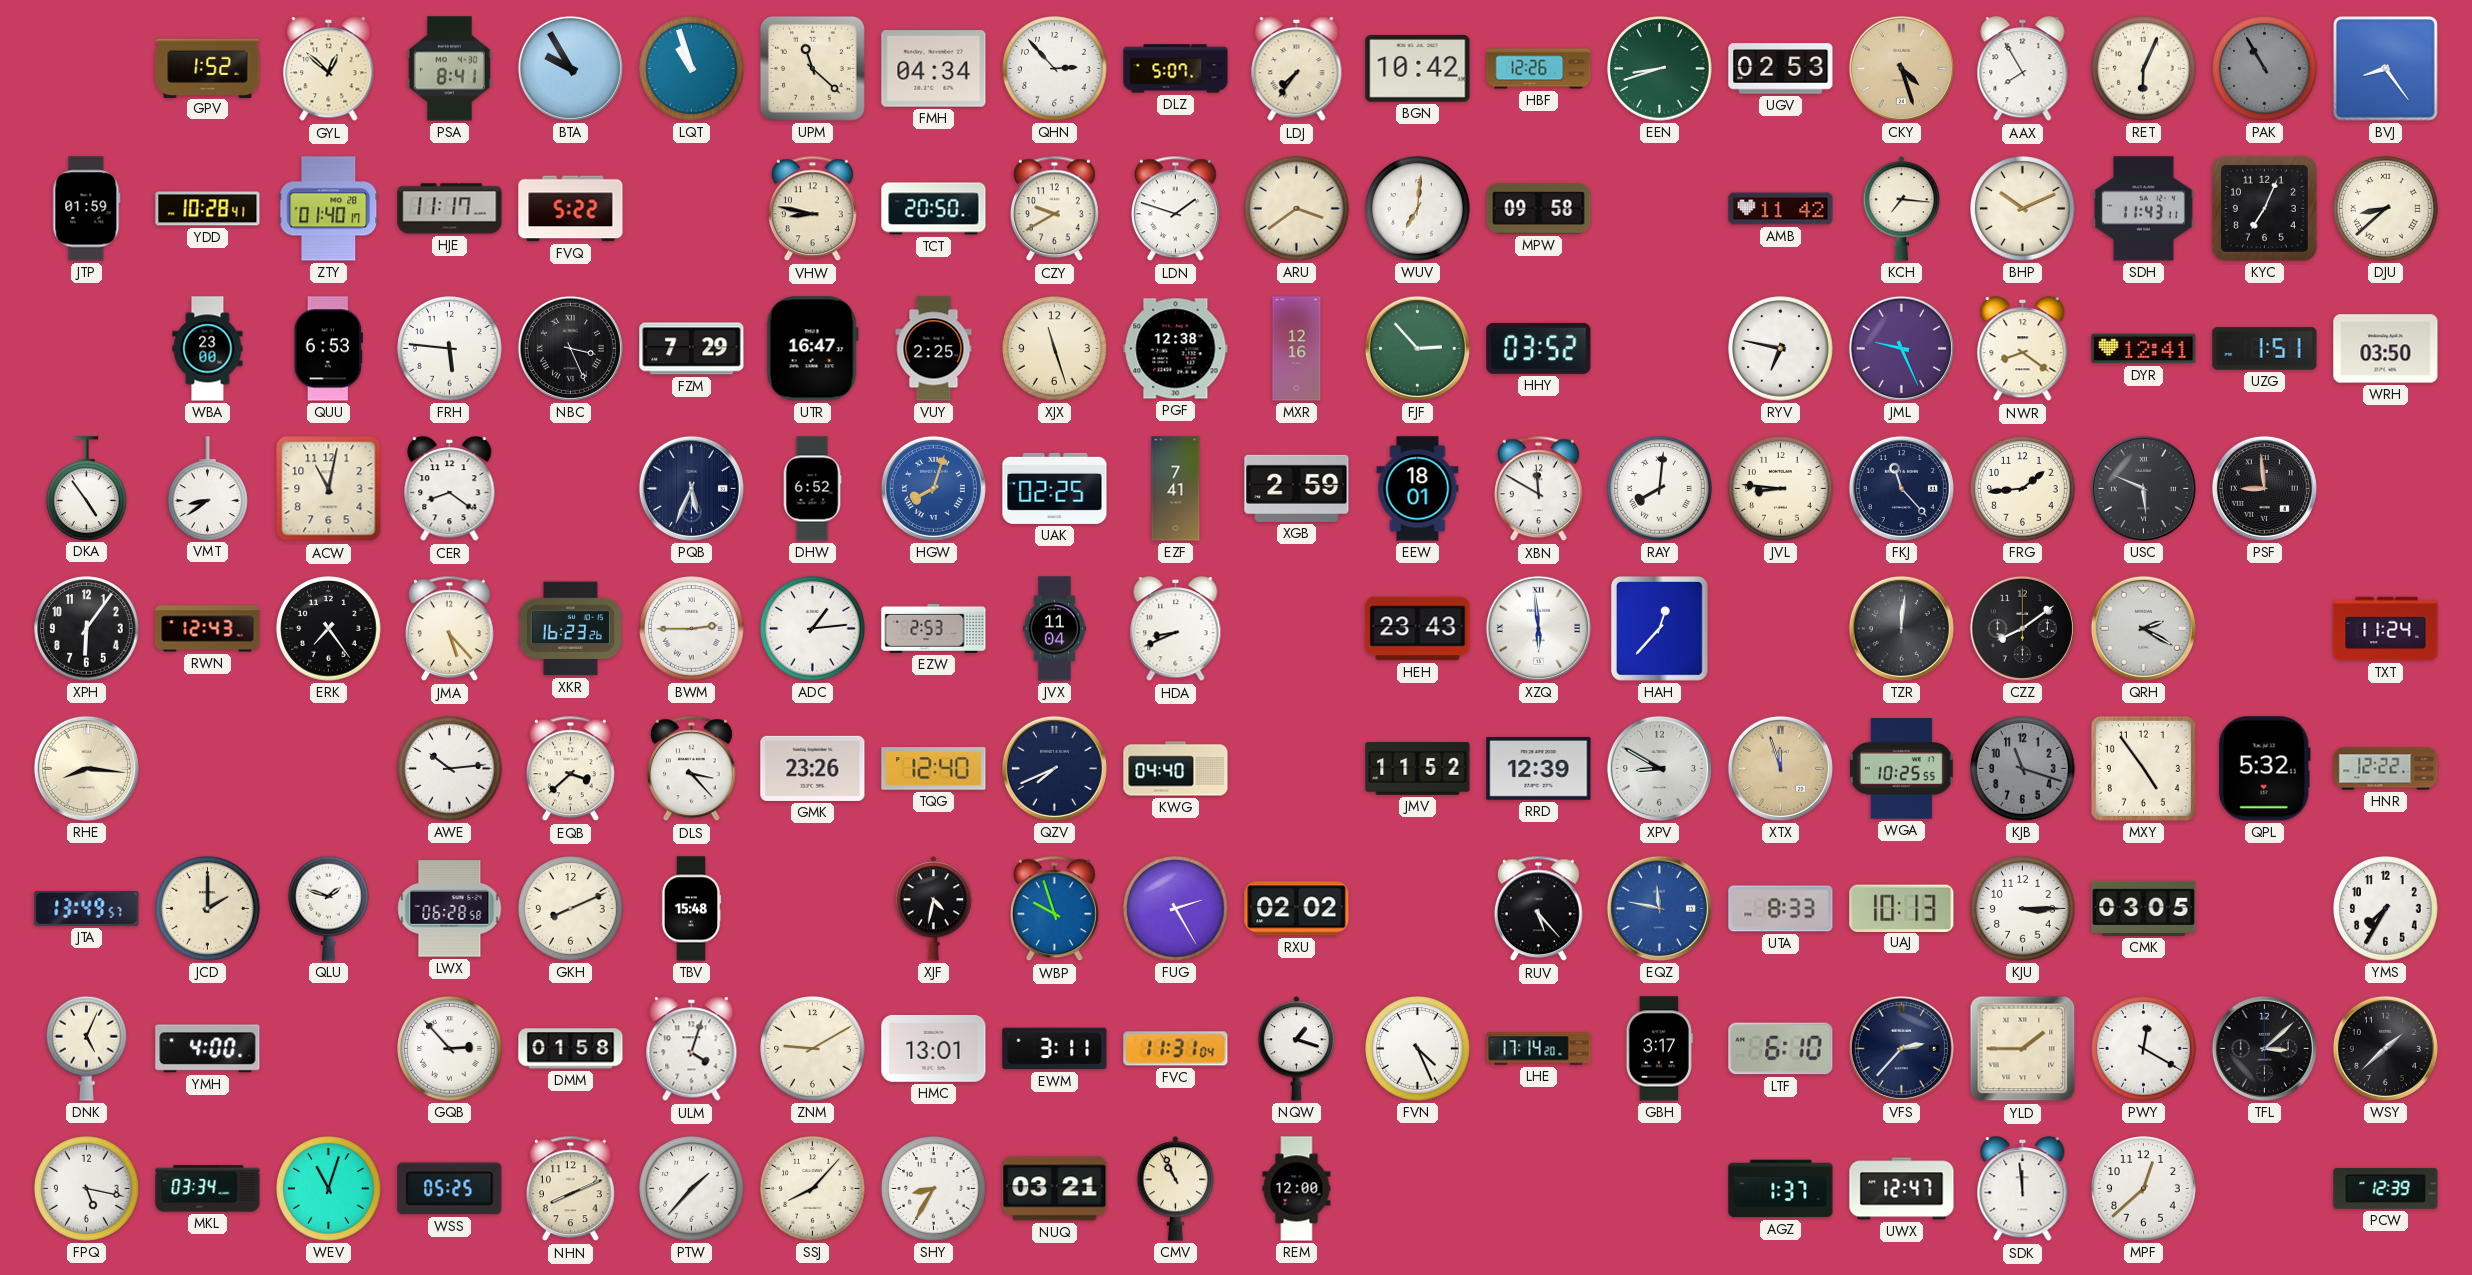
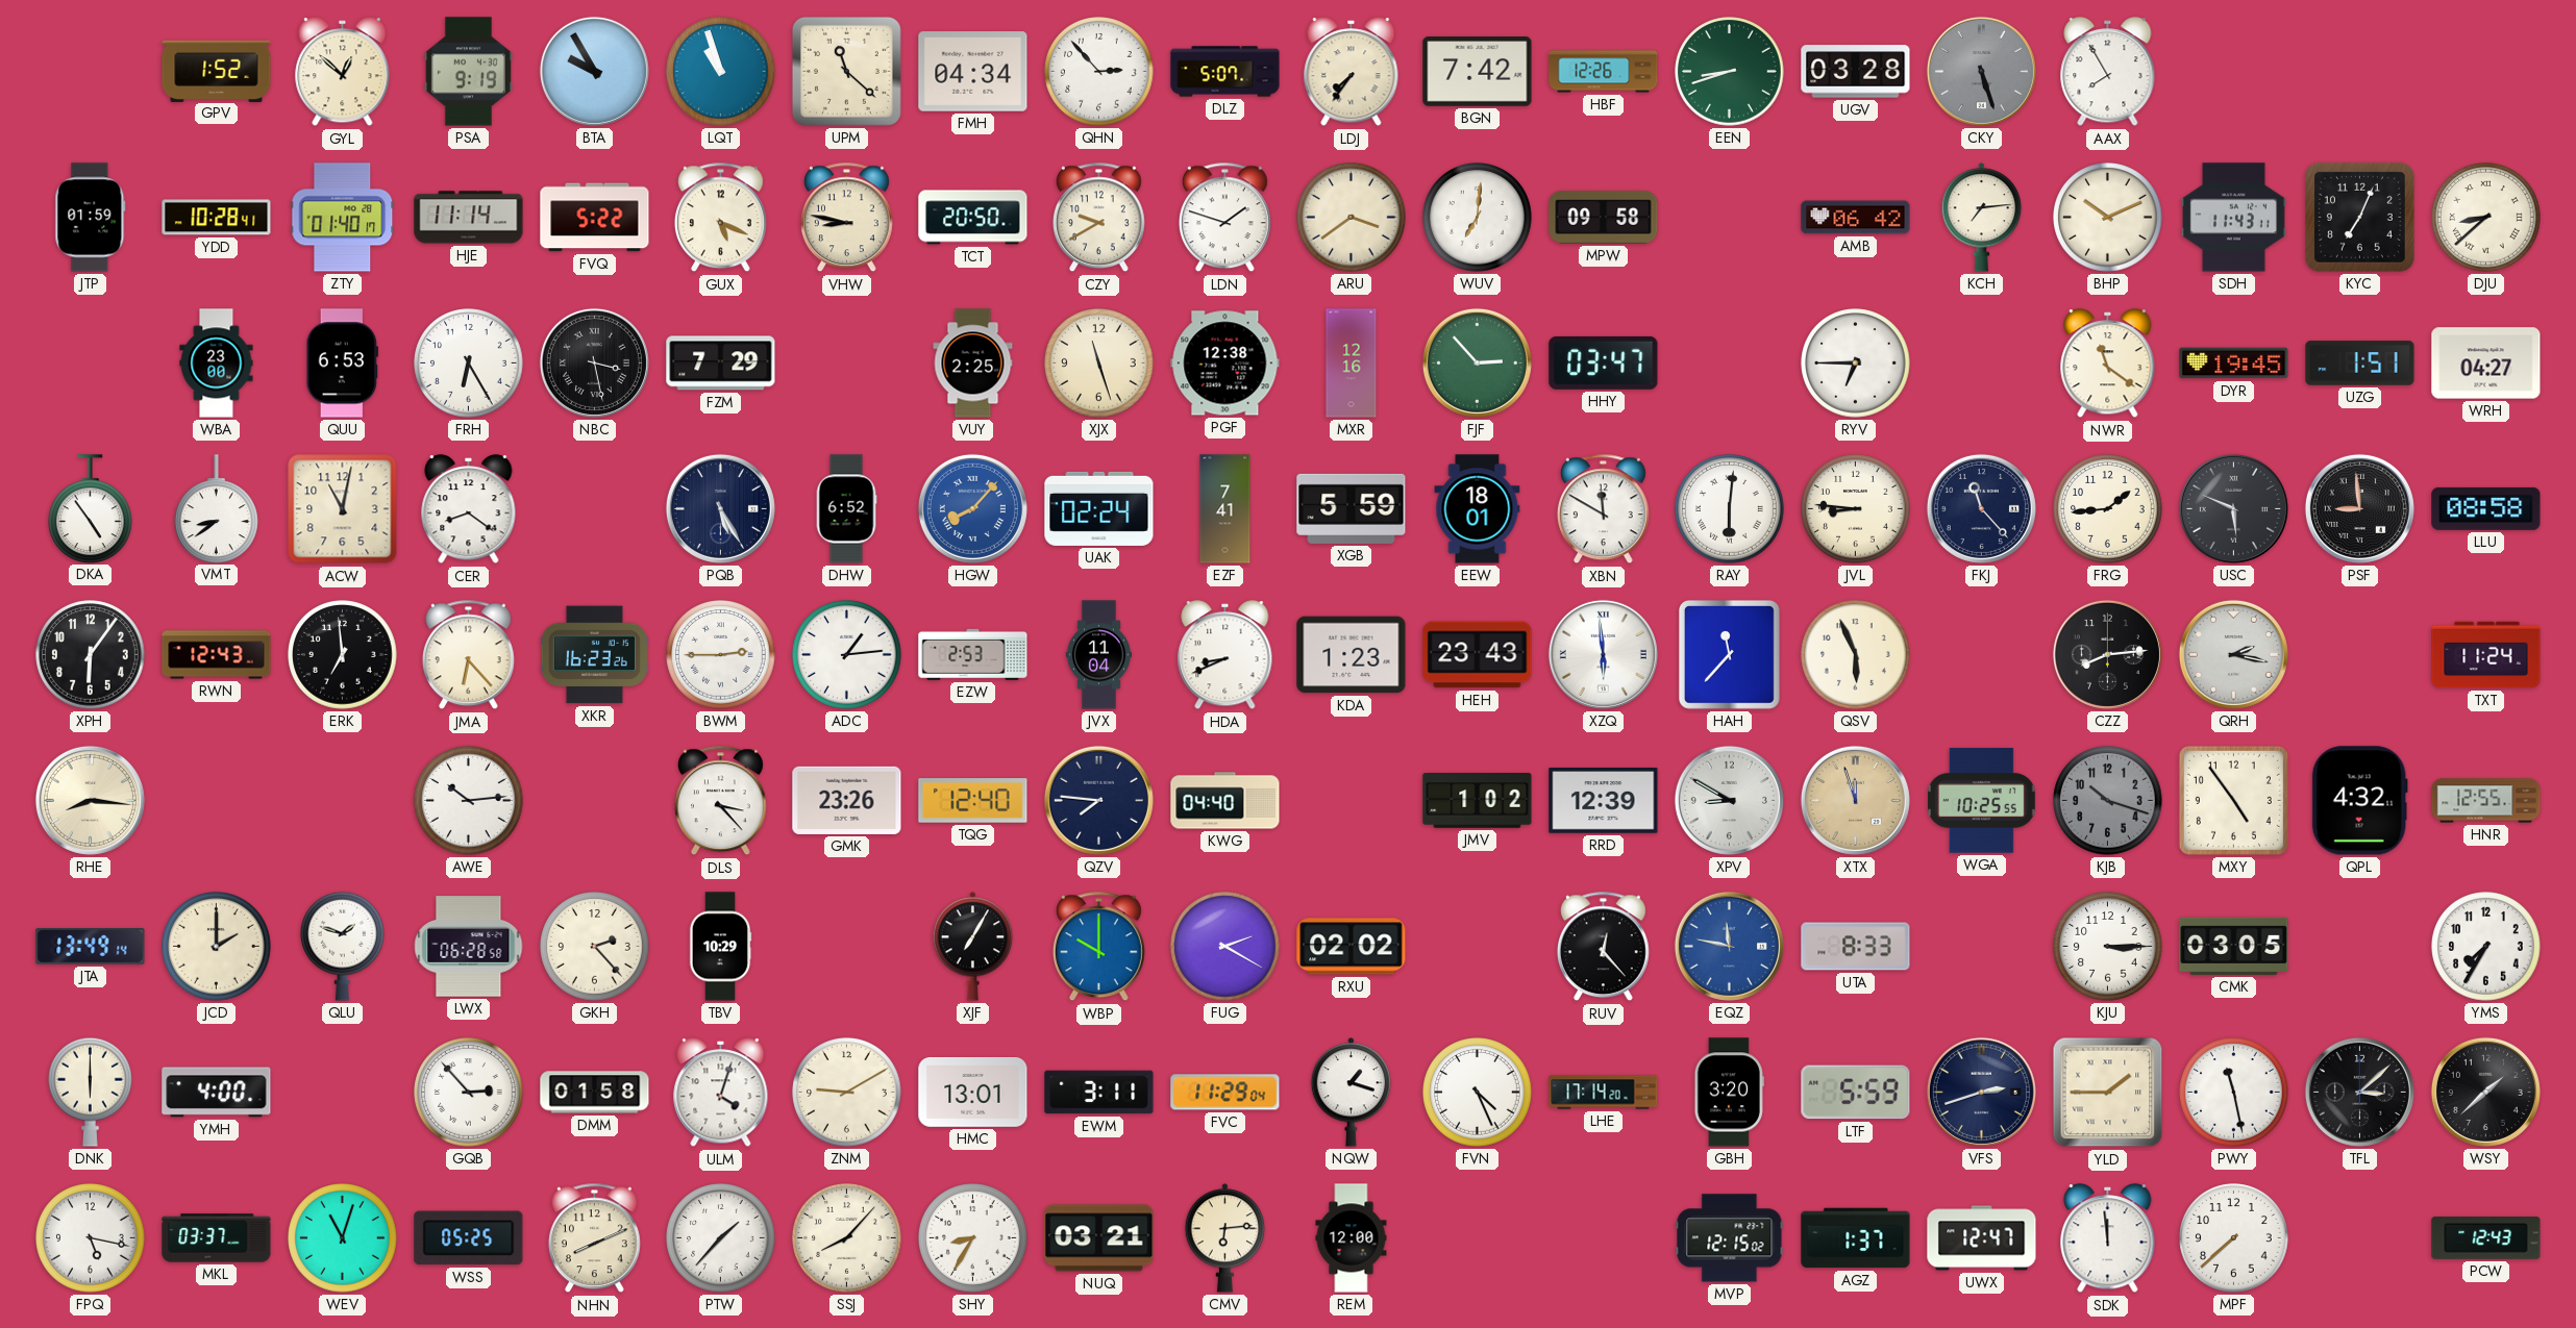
PSA: 8:41 -> 9:19 (468, 72)
BGN: 10:42 -> 7:42 (1478, 72)
UGV: 02:53 -> 03:28 (1856, 72)
CKY: 4:27 -> 5:27 (1981, 71)
CKY dial: champagne -> grey (1981, 71)
RET: 6:04 -> none (2144, 69)
PAK: 10:55 -> none (2265, 69)
BVJ: 8:24 -> none (2386, 69)
HJE: 11:17 -> 11:14 (469, 218)
GUX: none -> 5:19 (720, 218)
AMB: 11:42 -> 06:42 (1856, 218)
KCH: 7:16 -> 7:14 (1982, 218)
FRH: 5:46 -> 6:25 (469, 364)
NBC: 3:26 -> 3:28 (594, 362)
UTR: 16:47 -> none (812, 349)
HHY: 03:52 -> 03:47 (1604, 362)
RYV: 6:47 -> 6:45 (1856, 364)
JML: 9:26 -> none (1901, 348)
NWR: 8:21 -> 11:21 (2108, 364)
DYR: 12:41 -> 19:45 (2234, 364)
WRH: 03:50 -> 04:27 (2486, 364)
PQB: 5:34 -> 5:25 (720, 508)
HGW: 8:03 -> 8:07 (972, 508)
UAK: 02:25 -> 02:24 (1099, 508)
XGB: 2:59 -> 5:59 (1352, 508)
RAY: 8:01 -> 6:01 (1730, 509)
LLU: none -> 08:58 (2486, 508)
ERK: 7:24 -> 6:59 (343, 655)
JMA: 5:23 -> 6:23 (468, 655)
KDA: none -> 1:23 (1352, 655)
HAH: 12:37 -> 11:37 (1729, 654)
QSV: none -> 5:56 (1856, 655)
TZR: 12:01 -> none (1901, 628)
CZZ: 8:09 -> 8:14 (2107, 654)
QRH: 2:20 -> 2:17 (2233, 654)
EQB: 3:38 -> none (570, 769)
QZV: 7:41 -> 7:46 (1098, 800)
JMV: 11:52 -> 1:02 (1478, 801)
KJB: 11:18 -> 10:18 (2108, 801)
QPL: 5:32 -> 4:32 (2359, 801)
HNR: 12:22 -> 12:55 (2486, 801)
JTA: 13:49:57 -> 13:49:14 (91, 947)
GKH: 8:11 -> 2:23 (595, 947)
TBV: 15:48 -> 10:29 (720, 947)
XJF: 4:32 -> 7:05 (973, 947)
WBP: 9:57 -> 10:00 (1098, 947)
FUG: 2:25 -> 2:20 (1225, 947)
RUV: 5:23 -> 12:23 (1603, 947)
UAJ: 10:13 -> none (1902, 908)
DNK: 5:04 -> 6:00 (91, 1092)
FVC: 11:31 -> 11:29 (1225, 1093)
GBH: 3:17 -> 3:20 (1729, 1093)
LTF: 6:10 -> 5:59 (1856, 1093)
VFS: 2:37 -> 2:42 (1981, 1092)
PWY: 12:20 -> 11:28 (2234, 1093)
MKL: 03:34 -> 03:37 (217, 1238)
CMV: 10:56 -> 6:14 (1225, 1238)
MVP: none -> 12:15 (1730, 1238)
MPF: 12:38 -> 7:38 (2234, 1238)
PCW: 12:39 -> 12:43 (2486, 1237)
